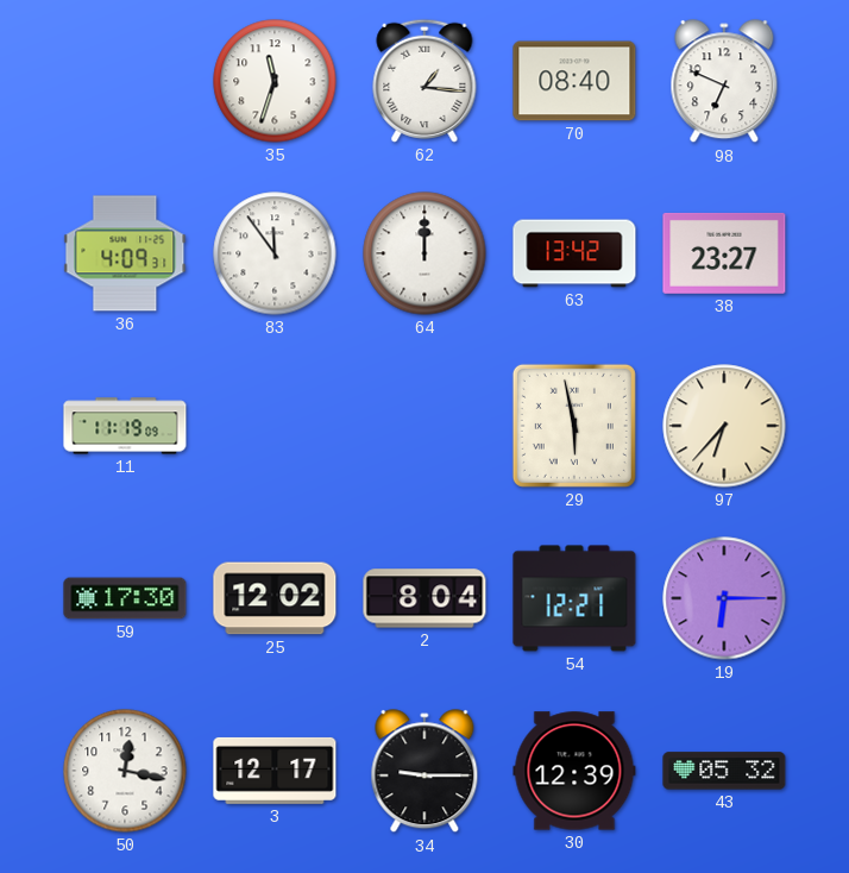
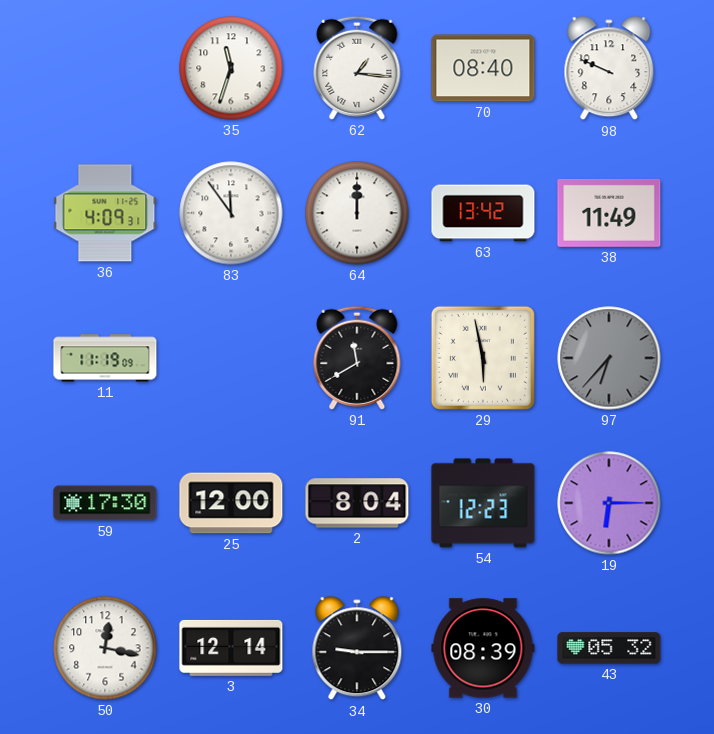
98: 6:49 -> 9:49 (609, 69)
38: 23:27 -> 11:49 (609, 213)
91: none -> 11:40 (357, 358)
97 dial: cream -> grey (609, 358)
25: 12:02 -> 12:00 (231, 503)
54: 12:21 -> 12:23 (483, 503)
3: 12:17 -> 12:14 (231, 648)
30: 12:39 -> 08:39 (483, 648)
